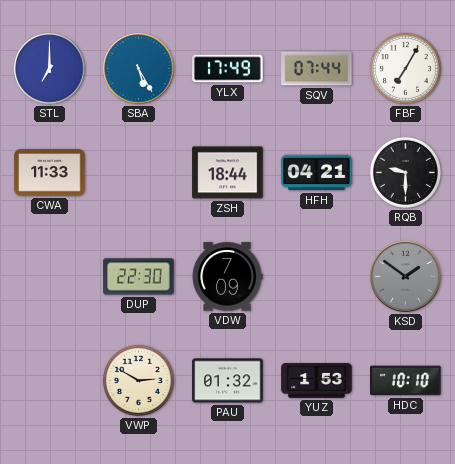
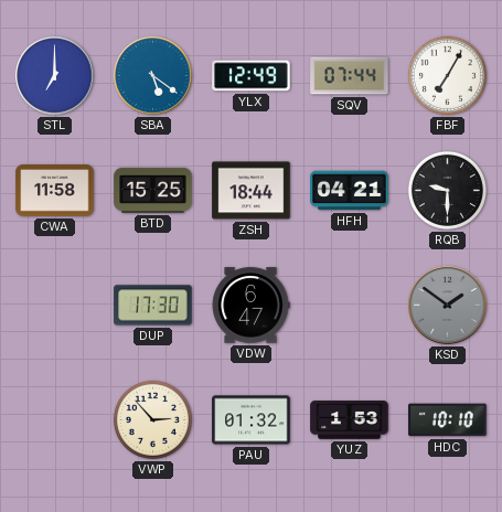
SBA: 5:25 -> 5:21 (153, 76)
YLX: 17:49 -> 12:49 (252, 76)
CWA: 11:33 -> 11:58 (55, 191)
BTD: none -> 15:25 (153, 190)
DUP: 22:30 -> 17:30 (153, 306)
VDW: 7:09 -> 6:47 (250, 306)
VWP: 2:50 -> 2:53 (152, 419)
